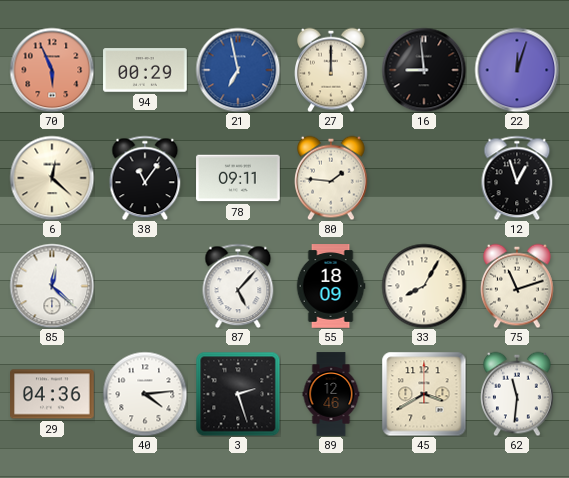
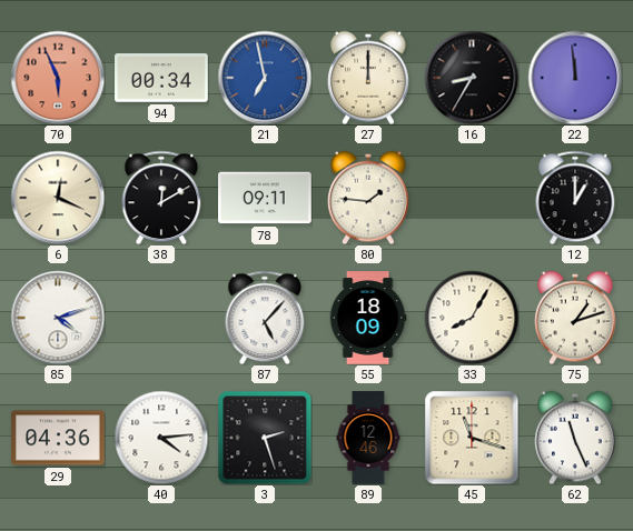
94: 00:29 -> 00:34 (161, 78)
16: 8:59 -> 8:35 (472, 78)
22: 12:03 -> 11:59 (575, 78)
6: 12:22 -> 12:19 (58, 198)
38: 11:06 -> 12:10 (161, 198)
12: 12:57 -> 1:00 (575, 198)
85: 12:22 -> 4:12 (58, 318)
75: 11:12 -> 1:12 (576, 318)
45: 3:40 -> 11:18 (472, 438)
62: 11:31 -> 11:26 (576, 438)
